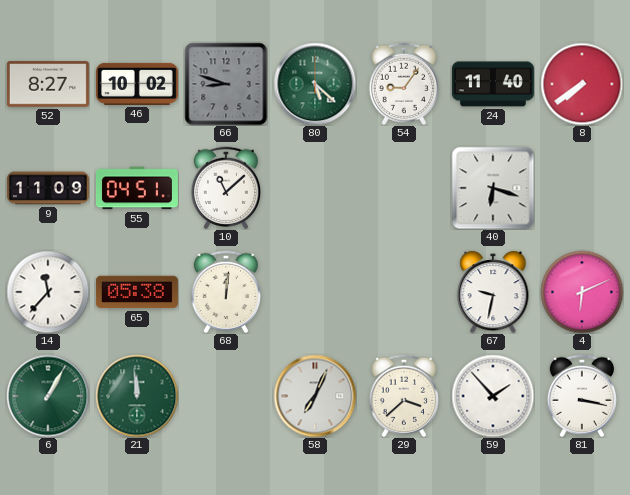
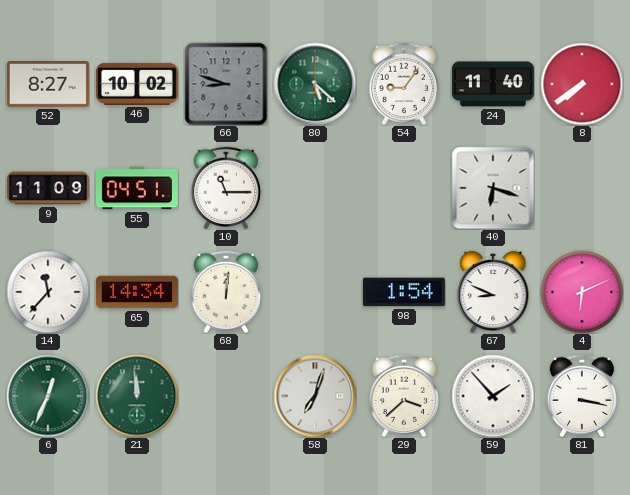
10: 11:08 -> 11:15 (225, 187)
65: 05:38 -> 14:34 (137, 292)
98: none -> 1:54 (404, 292)
67: 9:32 -> 8:49 (493, 292)
6: 1:05 -> 12:34 (48, 396)
58: 7:04 -> 7:03 (315, 396)
